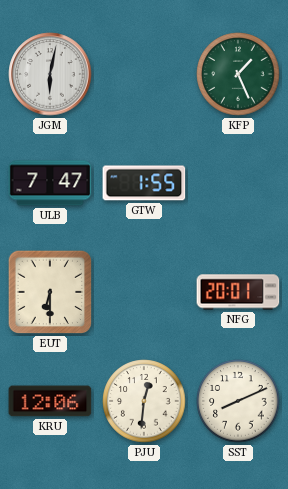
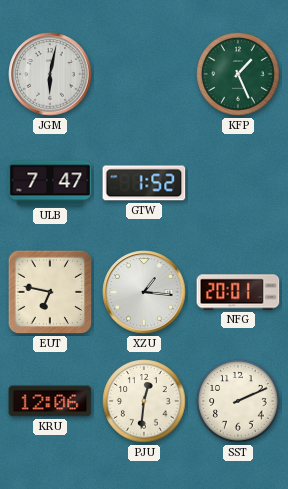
GTW: 1:55 -> 1:52 (144, 183)
EUT: 6:30 -> 6:47 (50, 292)
XZU: none -> 1:16 (144, 292)
SST: 8:11 -> 2:11 (238, 401)
